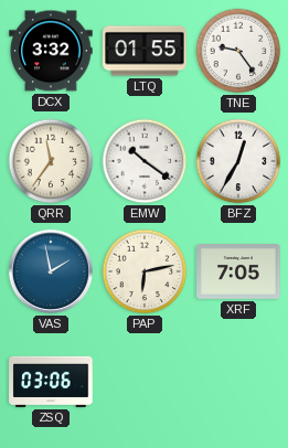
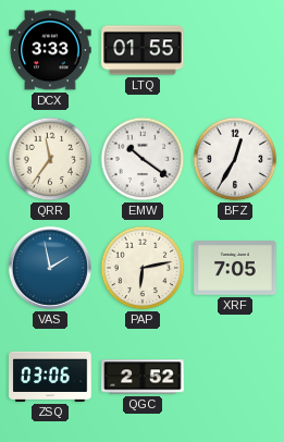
DCX: 3:32 -> 3:33 (50, 50)
TNE: 9:24 -> none (238, 51)
QGC: none -> 2:52 (143, 377)
